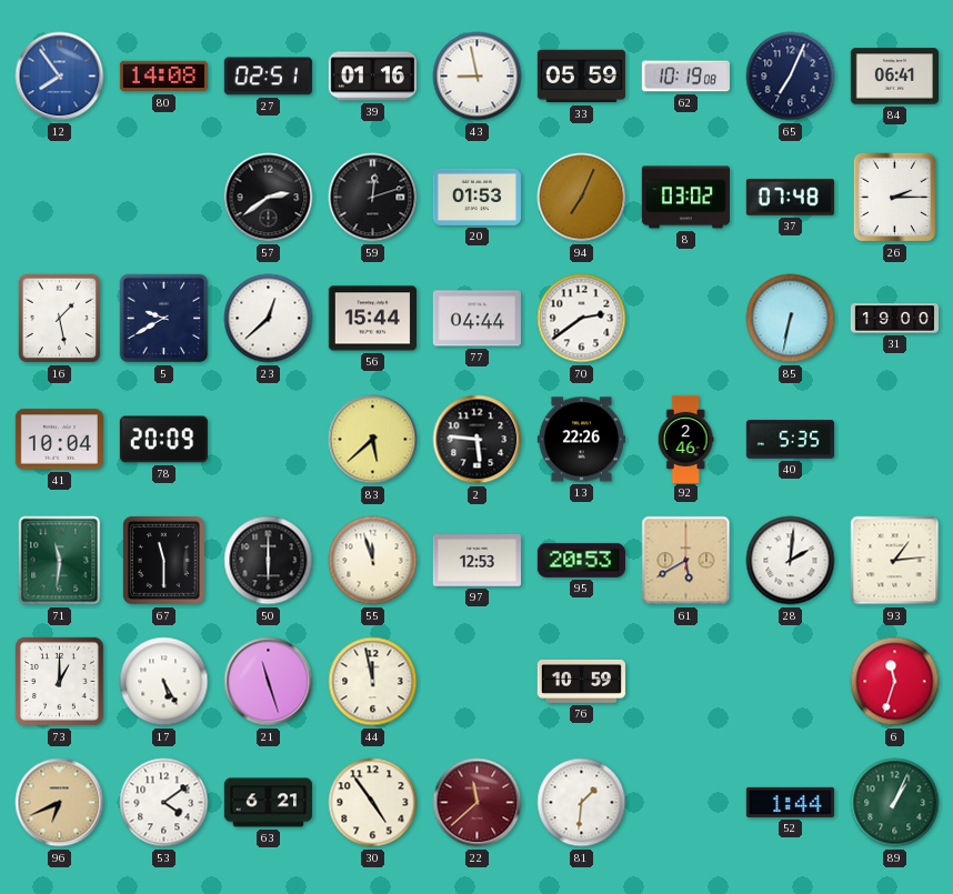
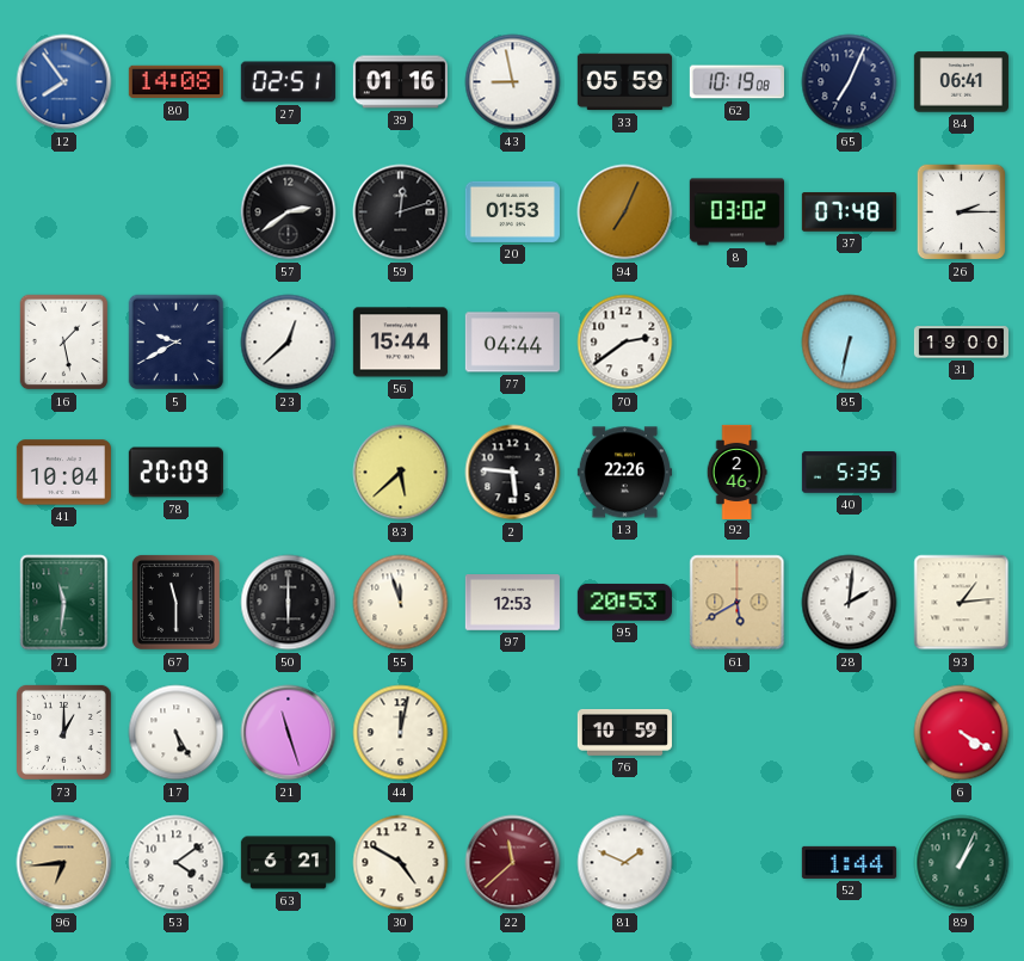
44: 11:58 -> 12:02 (401, 733)
6: 11:33 -> 4:20 (962, 733)
96: 6:41 -> 6:44 (64, 863)
30: 4:54 -> 4:50 (401, 863)
81: 1:31 -> 1:49 (625, 863)
